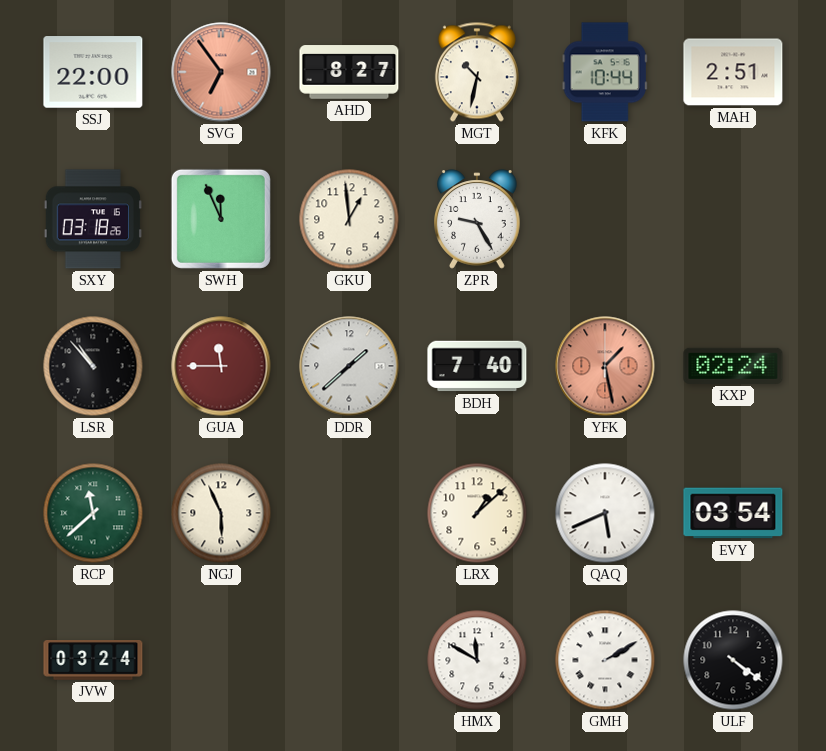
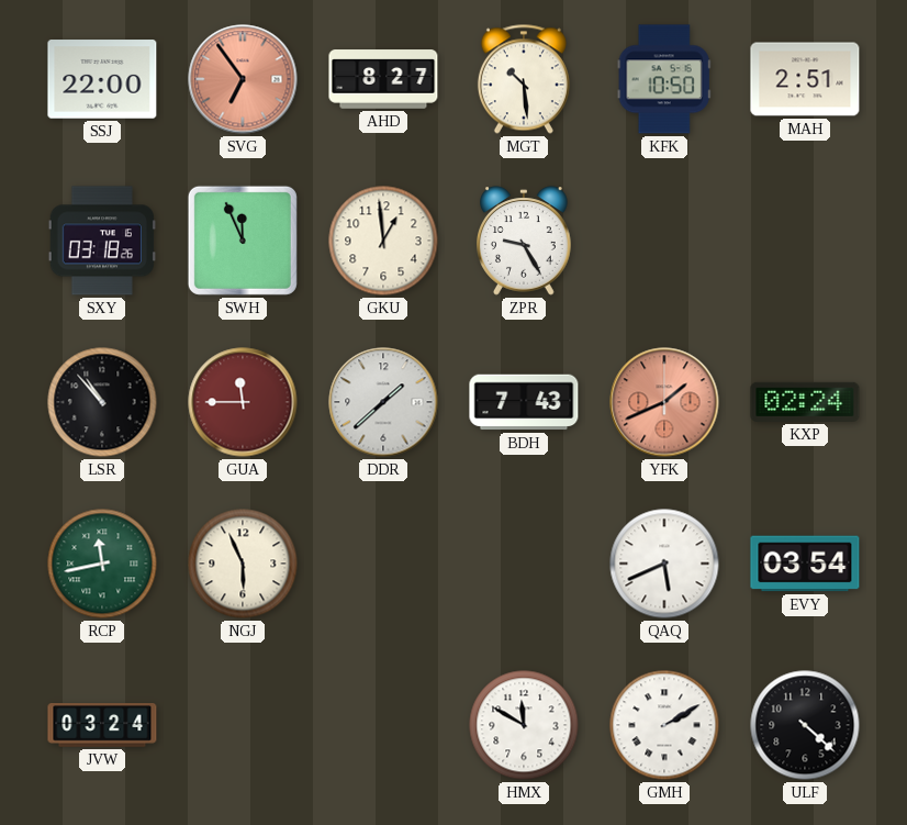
MGT: 10:32 -> 10:29 (524, 79)
KFK: 10:44 -> 10:50 (664, 79)
BDH: 7:40 -> 7:43 (524, 402)
YFK: 1:28 -> 1:41 (664, 402)
RCP: 11:38 -> 11:43 (102, 564)
LRX: 1:08 -> none (477, 513)
ULF: 4:21 -> 4:22 (805, 725)
